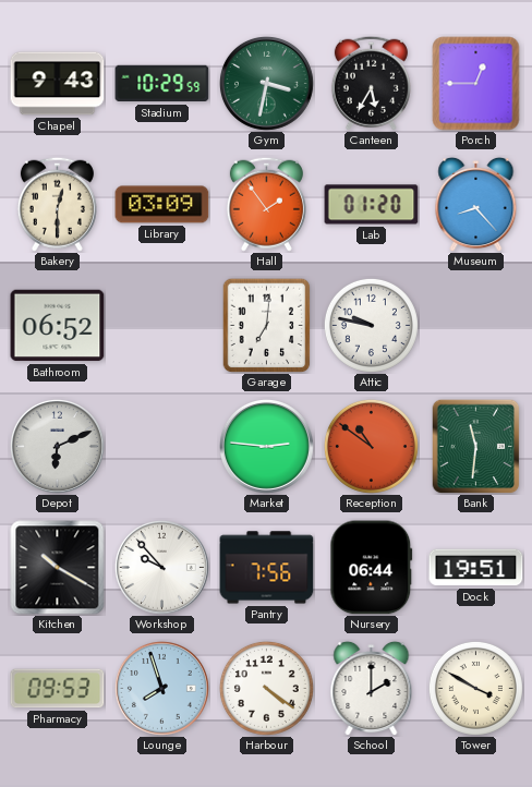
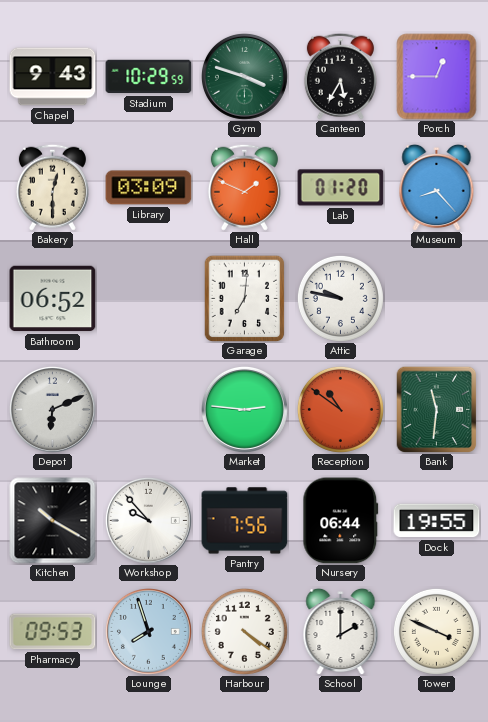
Gym: 3:32 -> 3:48 (244, 76)
Hall: 1:54 -> 1:49 (244, 187)
Dock: 19:51 -> 19:55 (437, 521)
Tower: 3:50 -> 3:49 (436, 631)
